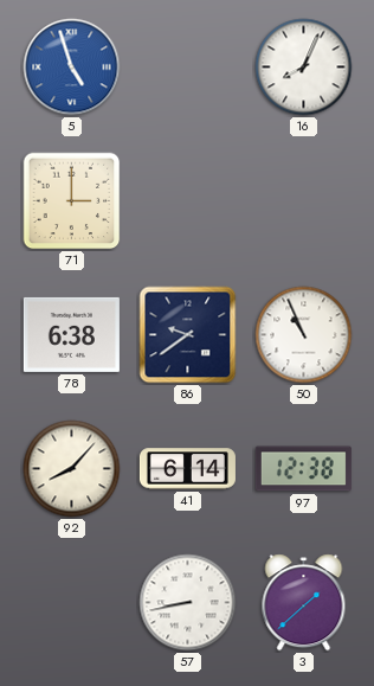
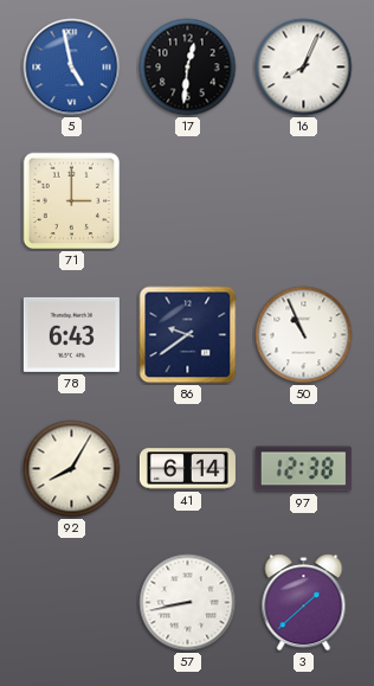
5: 4:57 -> 4:58 (72, 68)
17: none -> 12:31 (188, 68)
78: 6:38 -> 6:43 (71, 334)
92: 8:07 -> 8:05 (72, 469)
